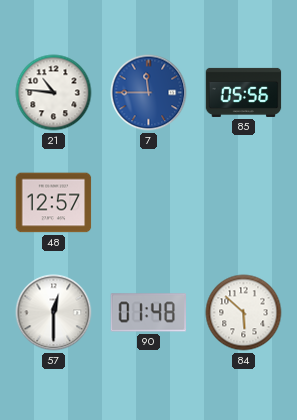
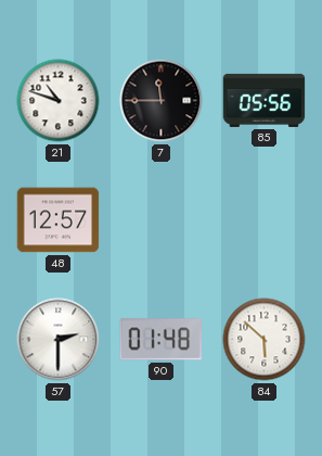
21: 10:46 -> 10:48 (59, 101)
7 dial: blue -> black (162, 101)
57: 12:30 -> 2:30 (59, 340)
